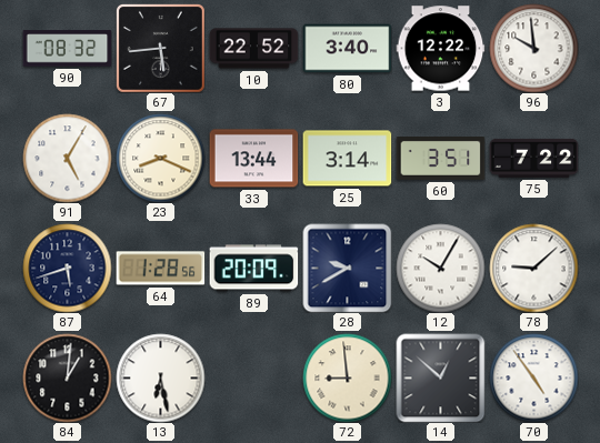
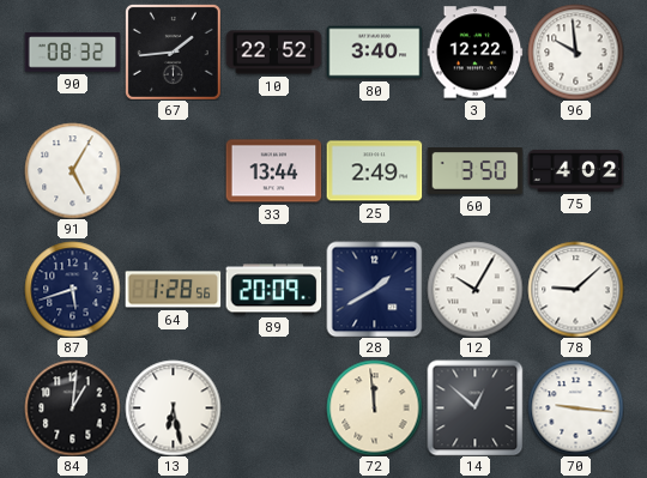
67: 5:44 -> 1:44 (173, 52)
23: 8:19 -> none (160, 158)
25: 3:14 -> 2:49 (374, 171)
60: 3:51 -> 3:50 (474, 171)
75: 7:22 -> 4:02 (575, 170)
28: 9:40 -> 1:40 (374, 289)
72: 8:59 -> 11:59 (374, 407)
70: 4:54 -> 9:16 (575, 407)
